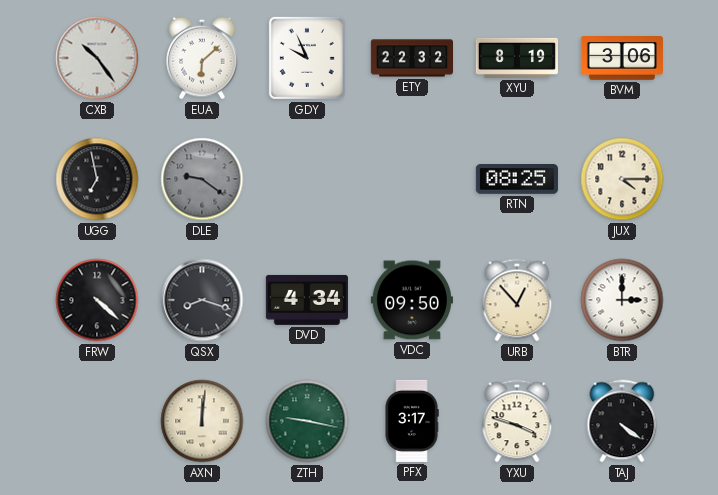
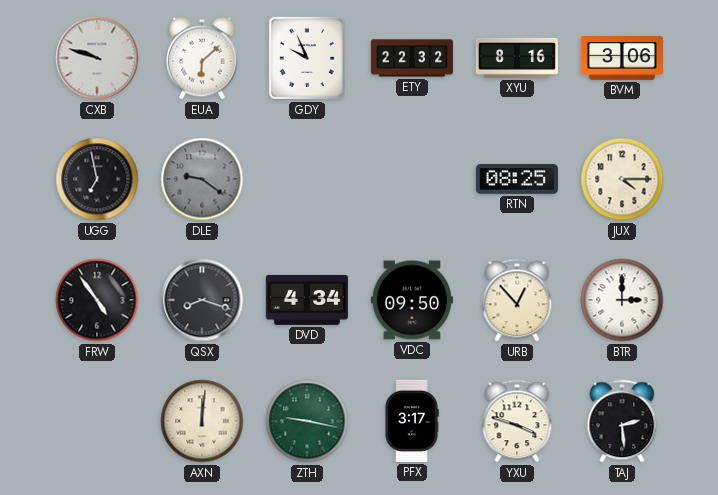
CXB: 10:24 -> 9:48 (97, 58)
XYU: 8:19 -> 8:16 (517, 58)
FRW: 4:22 -> 4:54 (97, 300)
TAJ: 4:21 -> 2:29 (622, 421)
